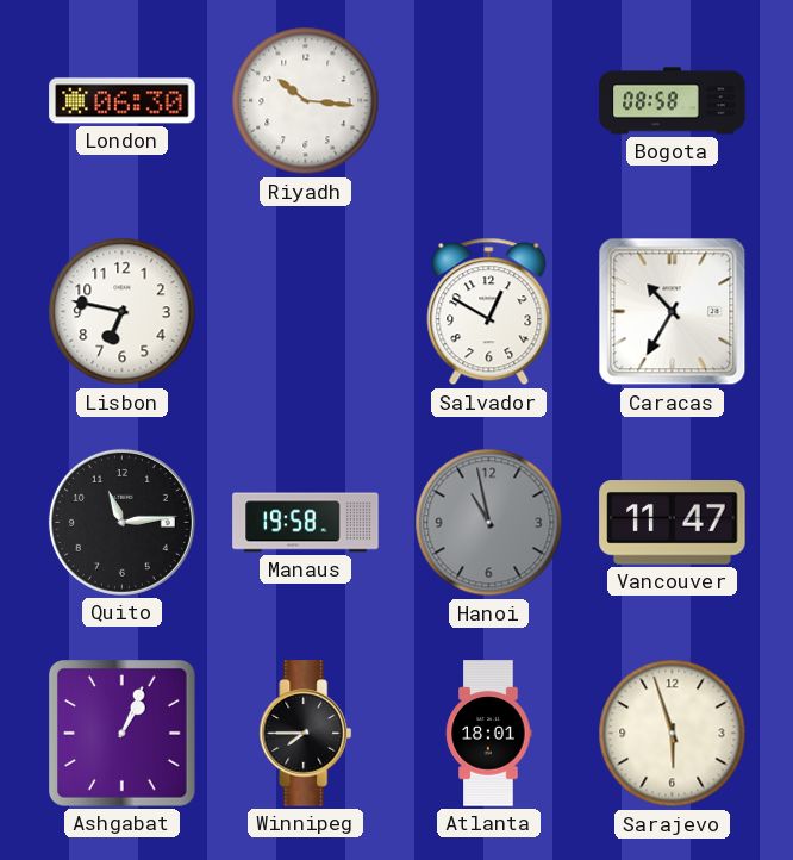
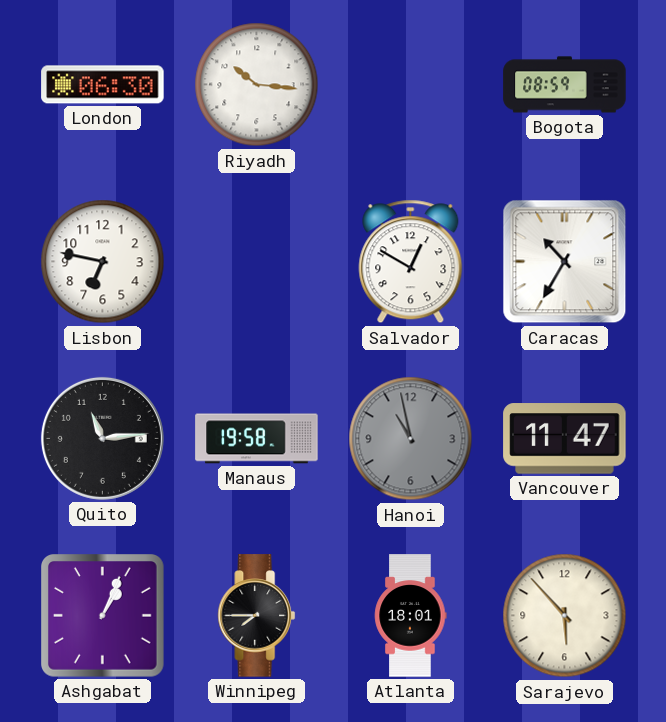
Bogota: 08:58 -> 08:59 (565, 85)
Sarajevo: 5:57 -> 5:53 (565, 616)
